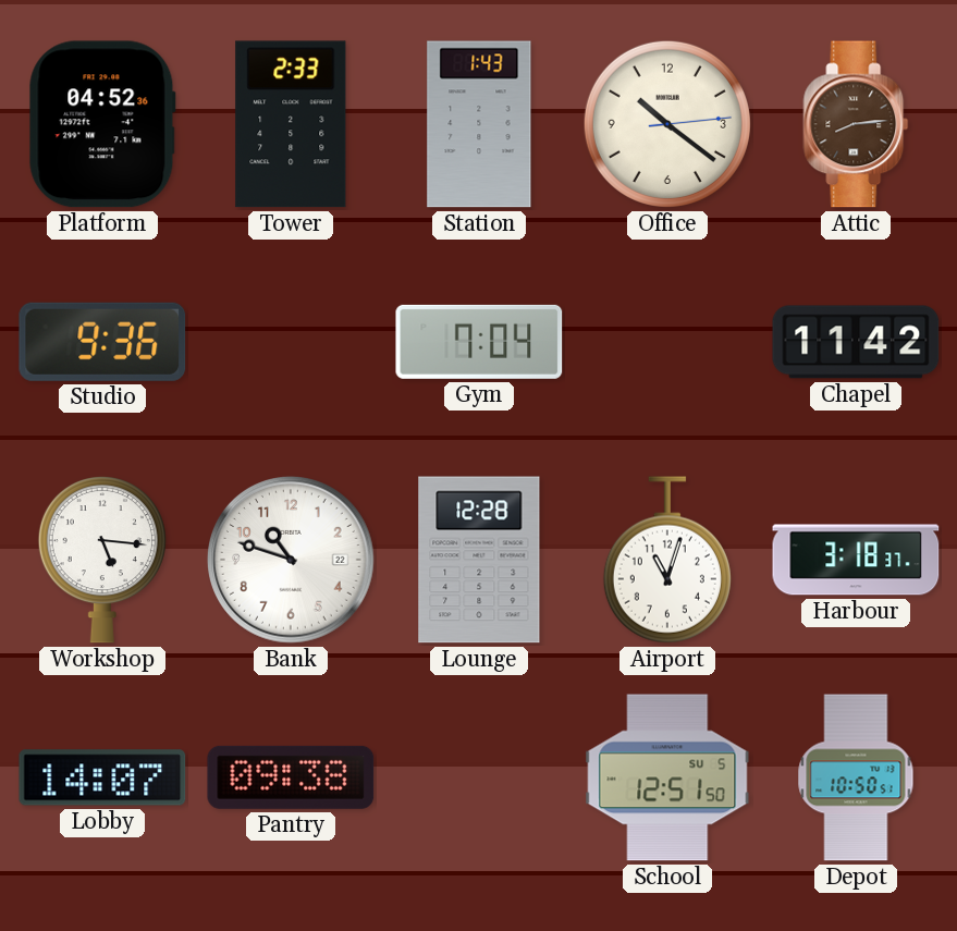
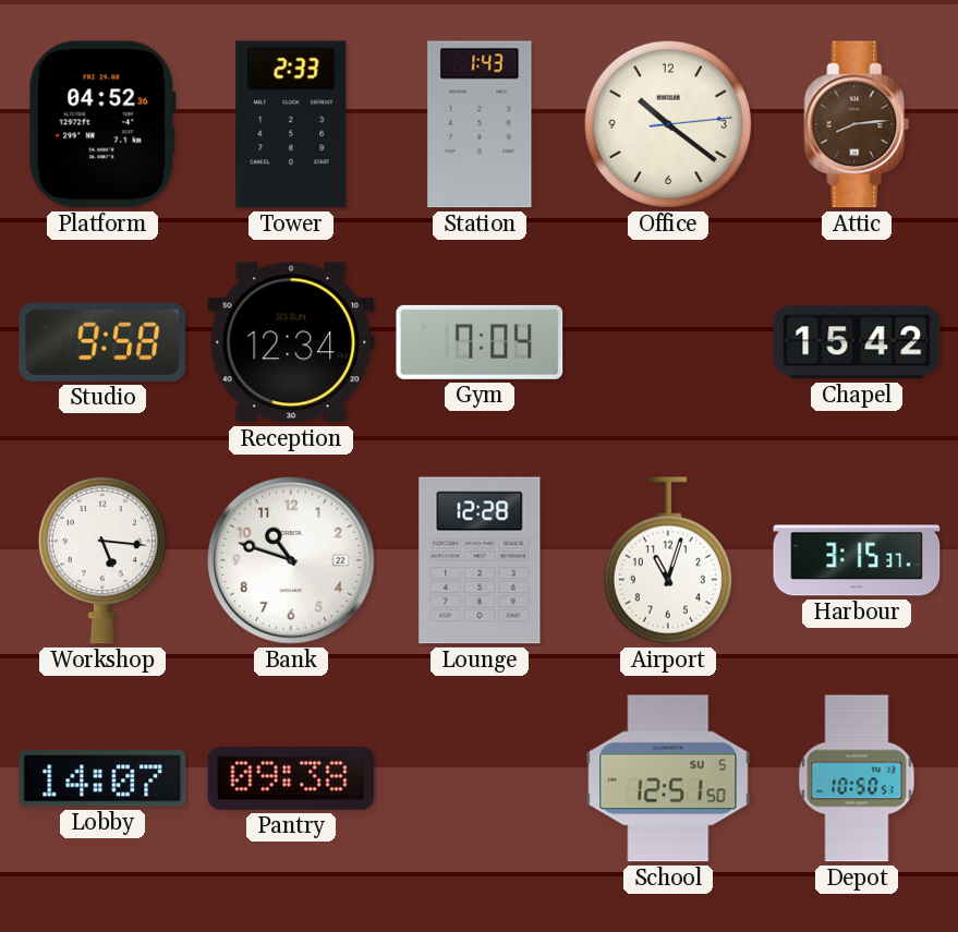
Studio: 9:36 -> 9:58 (102, 342)
Reception: none -> 12:34 (291, 342)
Chapel: 11:42 -> 15:42 (857, 342)
Harbour: 3:18 -> 3:15 (857, 560)
